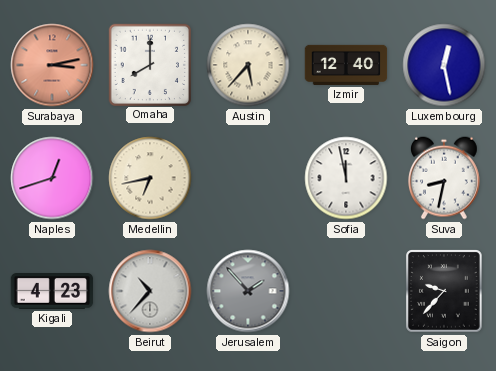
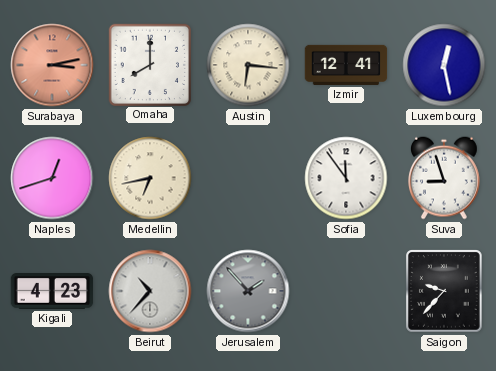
Austin: 5:37 -> 6:16 (248, 65)
Izmir: 12:40 -> 12:41 (346, 65)
Sofia: 11:58 -> 11:54 (346, 178)
Suva: 8:32 -> 8:57 (445, 178)
